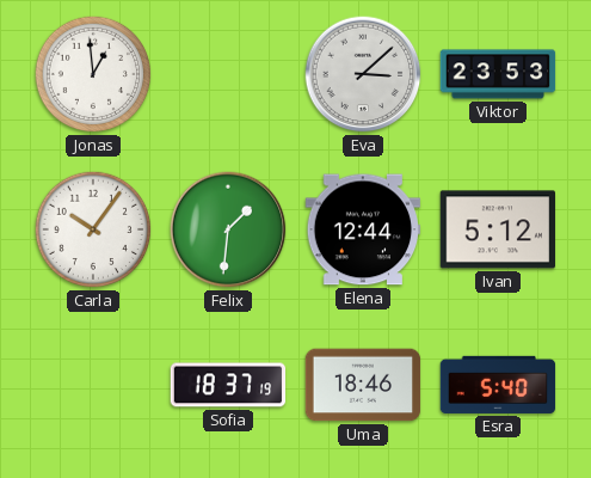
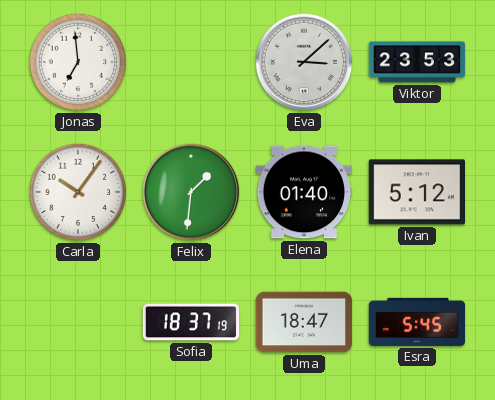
Jonas: 12:59 -> 6:59 (78, 62)
Elena: 12:44 -> 01:40 (304, 192)
Uma: 18:46 -> 18:47 (304, 322)
Esra: 5:40 -> 5:45 (417, 322)
